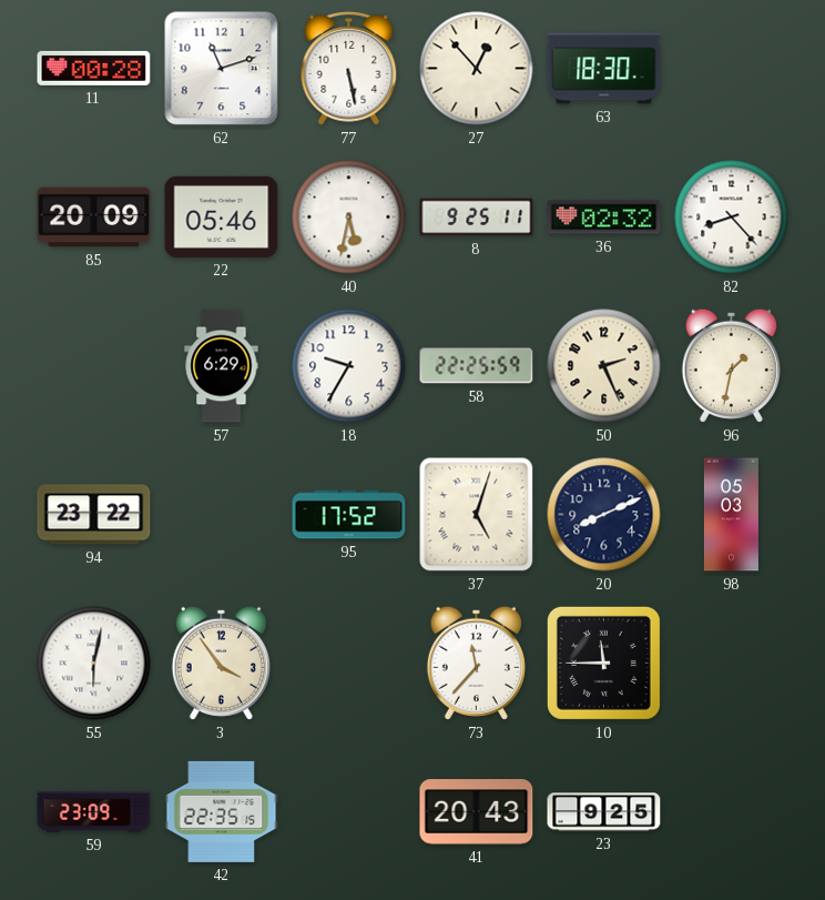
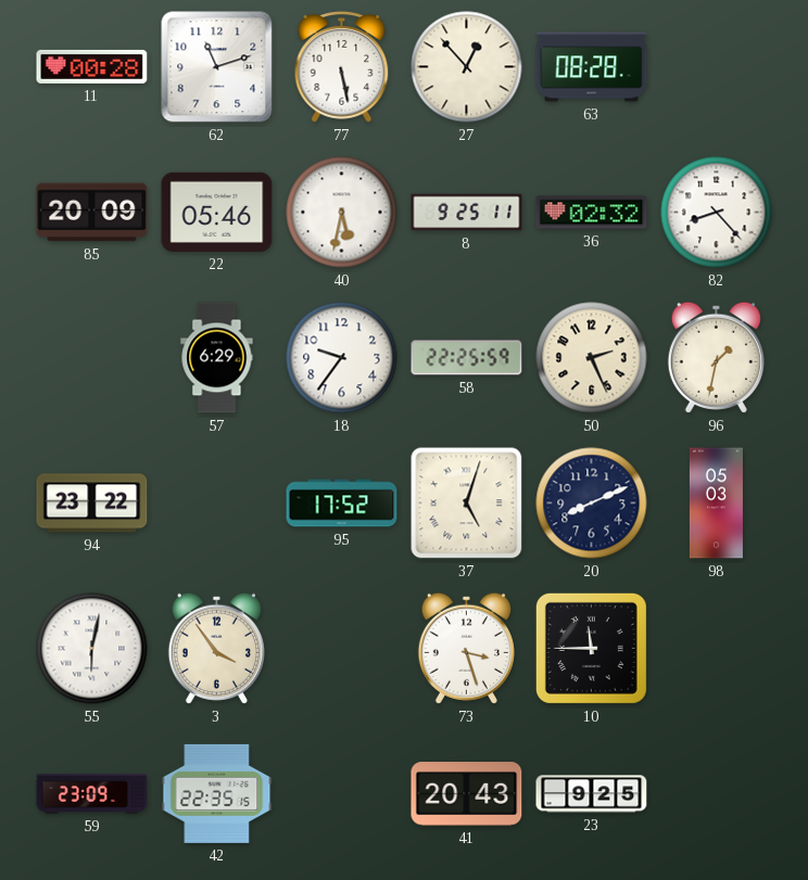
63: 18:30 -> 08:28 (592, 67)
18: 9:35 -> 9:36 (342, 358)
73: 11:37 -> 3:27 (466, 648)
